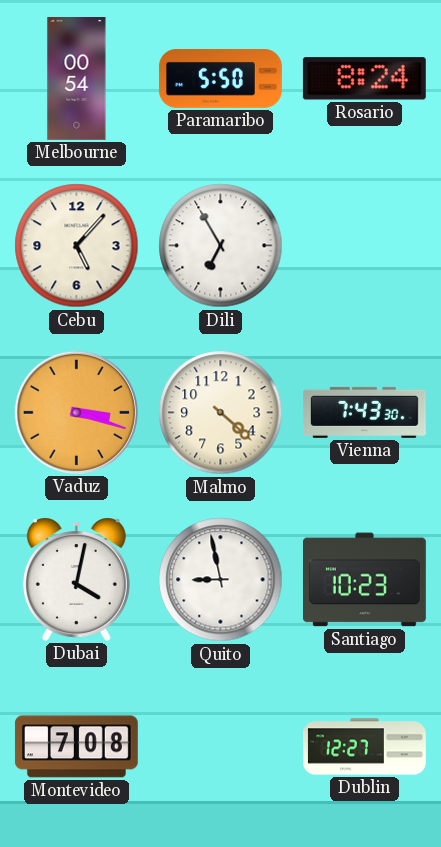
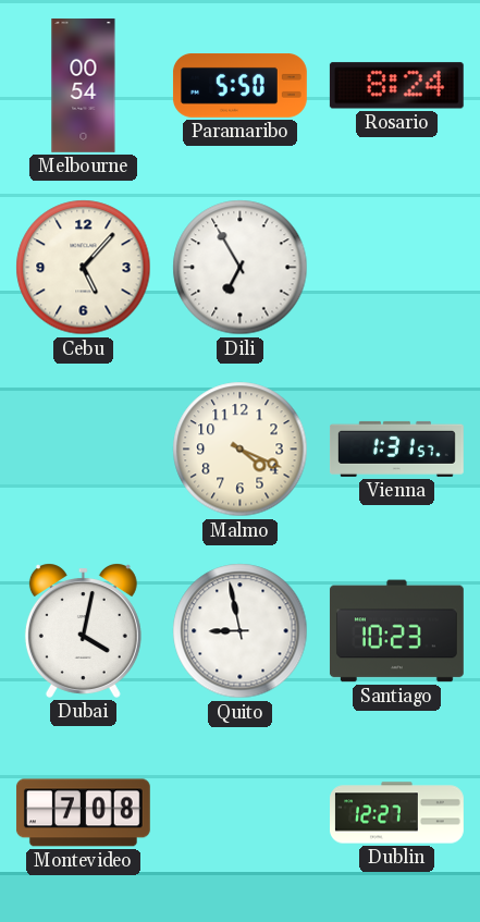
Vaduz: 3:18 -> none (76, 412)
Malmo: 4:22 -> 4:19 (241, 450)
Vienna: 7:43 -> 1:31 (396, 448)
